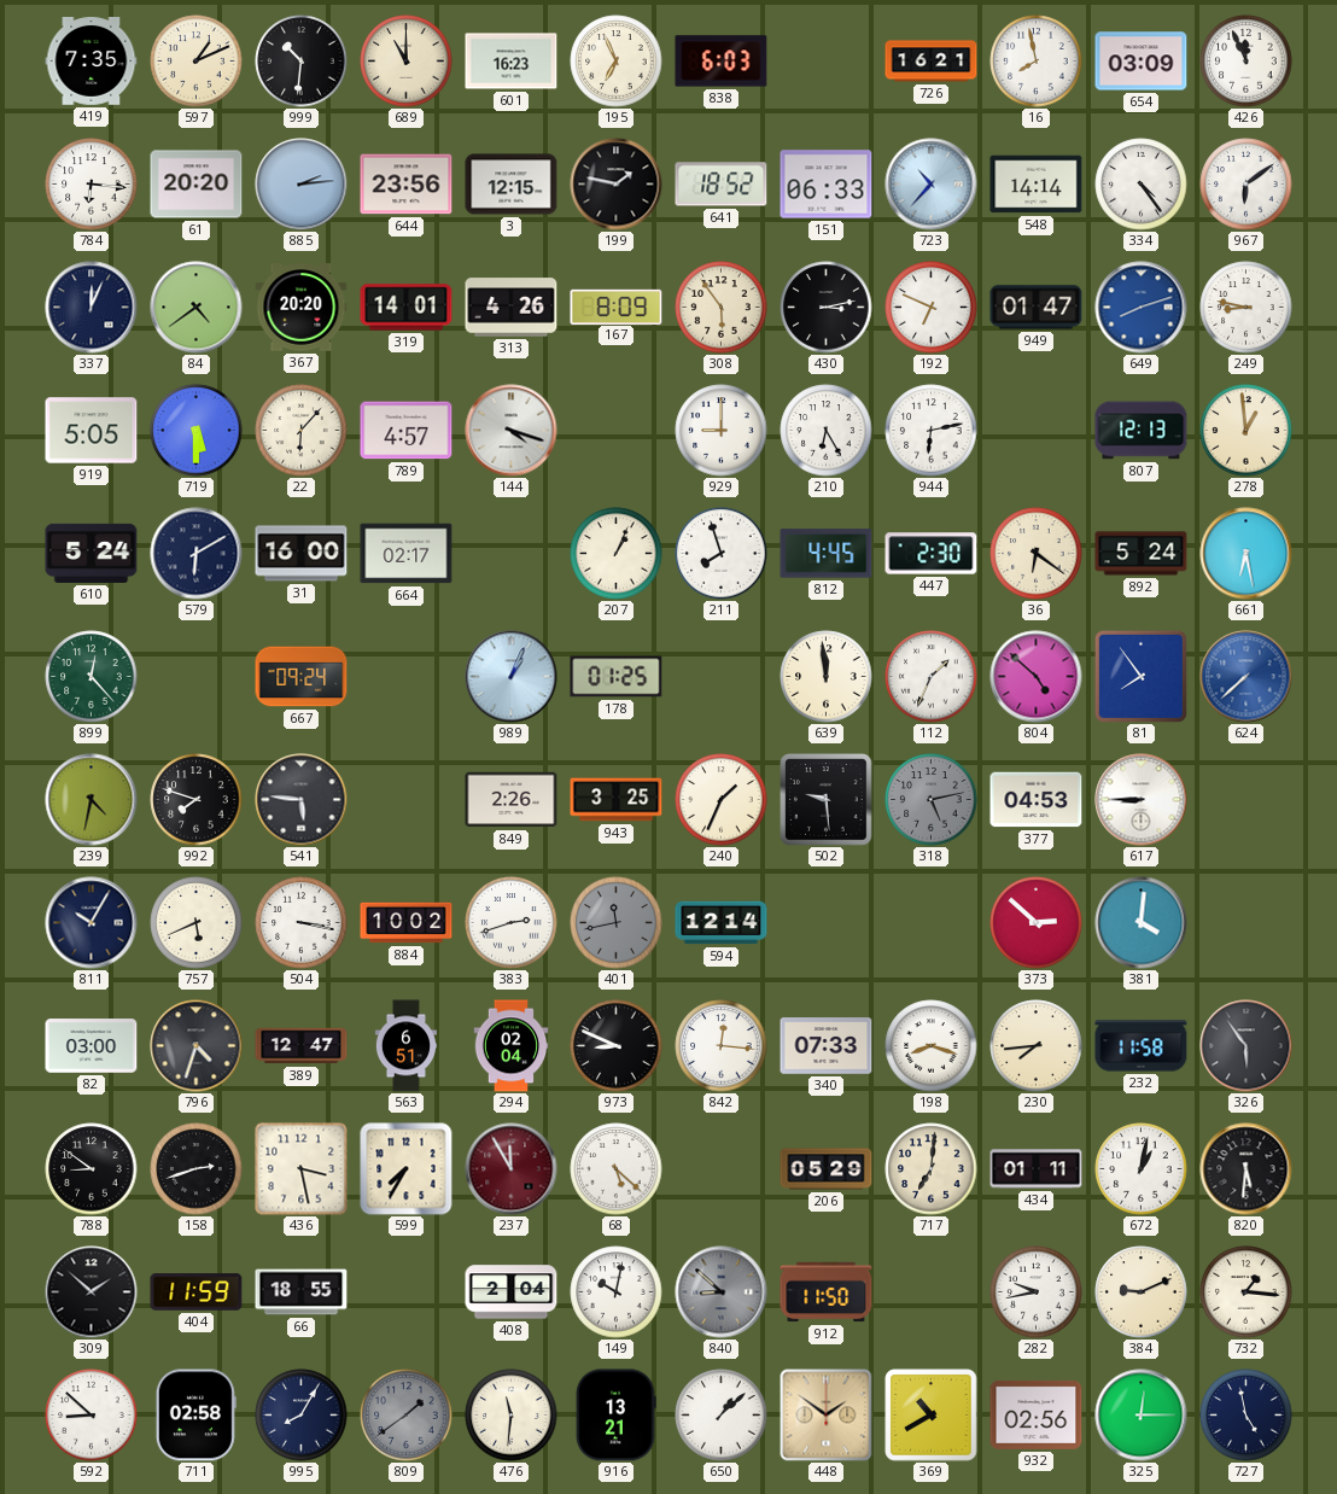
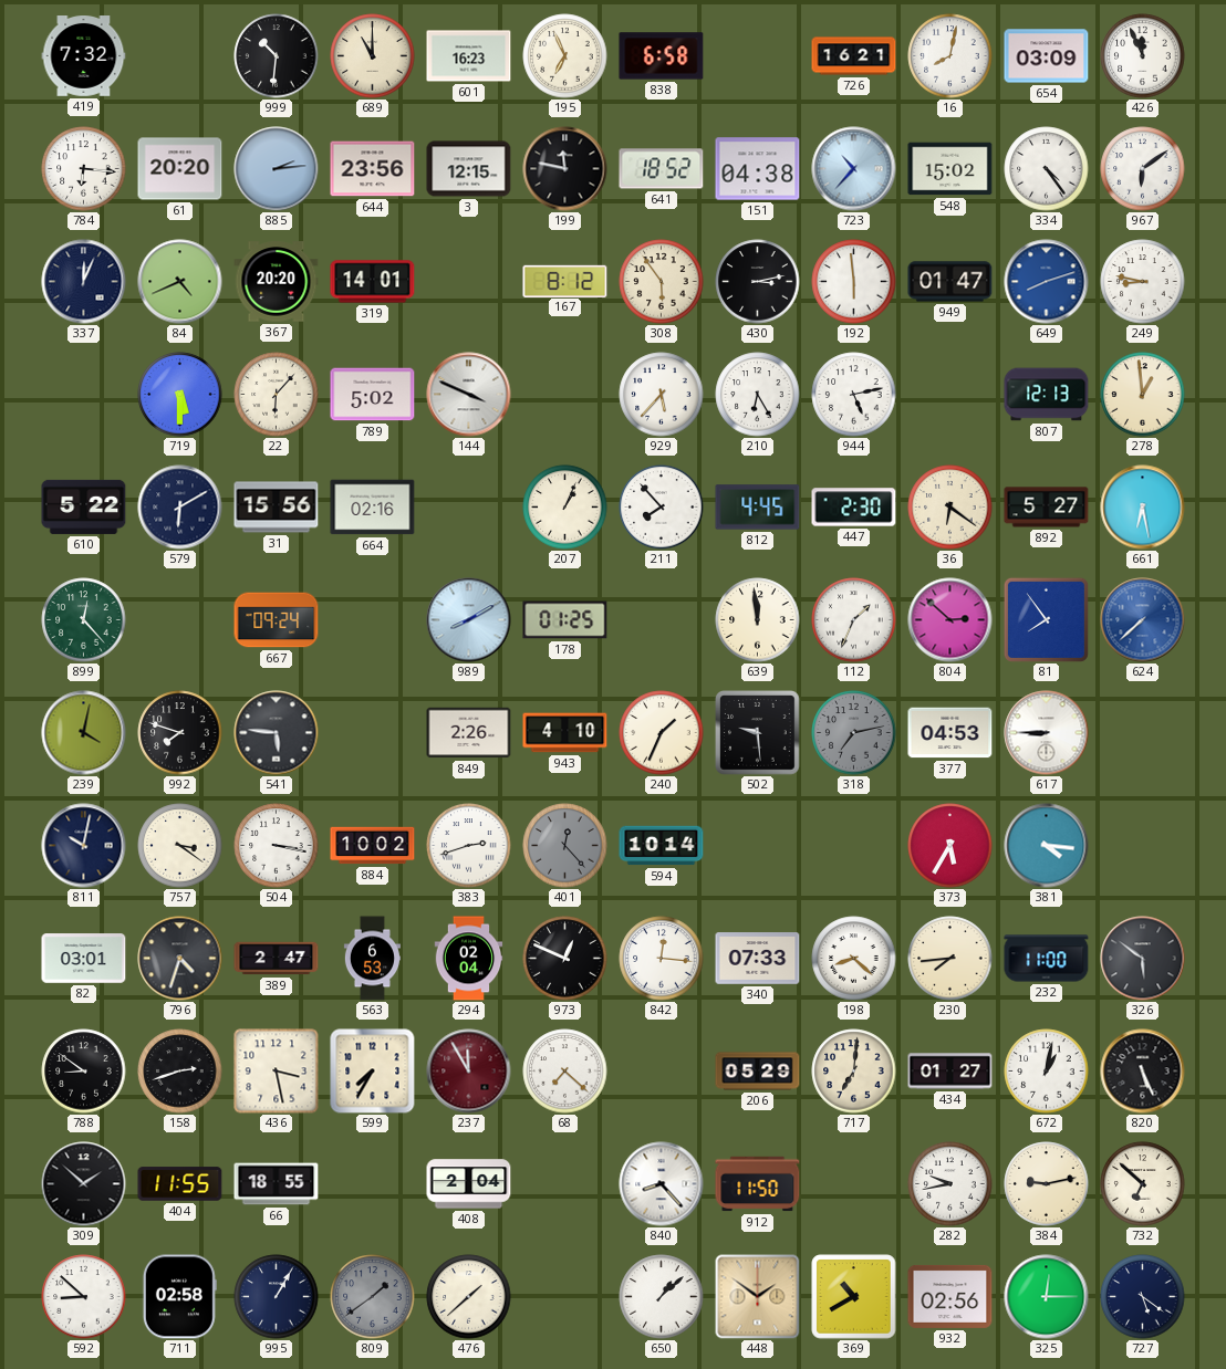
419: 7:35 -> 7:32 (84, 56)
597: 1:11 -> none (197, 62)
838: 6:03 -> 6:58 (662, 56)
16: 7:58 -> 8:02 (950, 56)
199: 1:47 -> 11:47 (565, 169)
151: 06:33 -> 04:38 (758, 169)
548: 14:14 -> 15:02 (950, 169)
84: 4:39 -> 4:41 (180, 282)
313: 4:26 -> none (512, 308)
167: 8:09 -> 8:12 (565, 281)
192: 6:49 -> 5:59 (854, 282)
919: 5:05 -> none (92, 431)
789: 4:57 -> 5:02 (373, 395)
144: 4:18 -> 3:49 (469, 395)
929: 9:00 -> 5:37 (662, 395)
944: 6:13 -> 5:13 (854, 395)
610: 5:24 -> 5:22 (84, 506)
31: 16:00 -> 15:56 (277, 508)
664: 02:17 -> 02:16 (373, 508)
211: 7:57 -> 7:53 (662, 508)
892: 5:24 -> 5:27 (1047, 508)
989: 1:04 -> 8:10 (469, 620)
804: 4:52 -> 2:52 (950, 620)
239: 4:32 -> 4:02 (84, 733)
943: 3:25 -> 4:10 (565, 733)
318: 5:13 -> 7:13 (854, 733)
811: 10:05 -> 10:02 (84, 846)
757: 5:41 -> 3:21 (180, 846)
401: 11:43 -> 12:23 (565, 846)
594: 12:14 -> 10:14 (662, 846)
373: 2:52 -> 5:35 (950, 846)
381: 4:01 -> 4:16 (1047, 846)
82: 03:00 -> 03:01 (84, 959)
389: 12:47 -> 2:47 (277, 959)
563: 6:51 -> 6:53 (372, 959)
973: 8:49 -> 12:49 (565, 959)
198: 8:18 -> 8:22 (854, 959)
232: 11:58 -> 11:00 (1047, 959)
326: 5:54 -> 5:51 (1143, 959)
68: 5:22 -> 7:22 (565, 1072)
434: 01:11 -> 01:27 (950, 1072)
820: 5:31 -> 5:26 (1143, 1072)
404: 11:59 -> 11:55 (180, 1184)
149: 10:02 -> none (617, 1292)
840: 8:52 -> 8:23 (662, 1184)
840 dial: grey -> white (662, 1184)
384: 9:11 -> 9:13 (1047, 1184)
732: 1:16 -> 6:52 (1143, 1184)
995: 8:05 -> 1:05 (277, 1297)
476: 11:31 -> 1:38 (469, 1297)
916: 13:21 -> none (615, 1416)
727: 4:58 -> 5:21 (1143, 1297)
